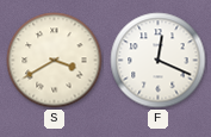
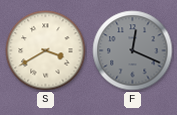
F dial: white -> grey (133, 51)
